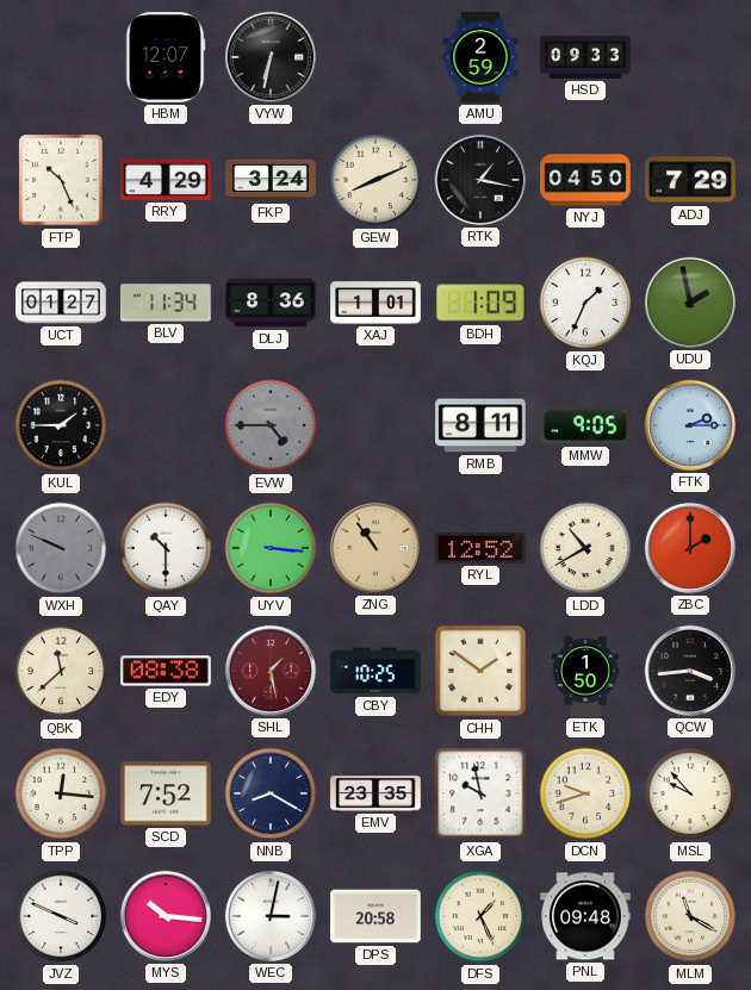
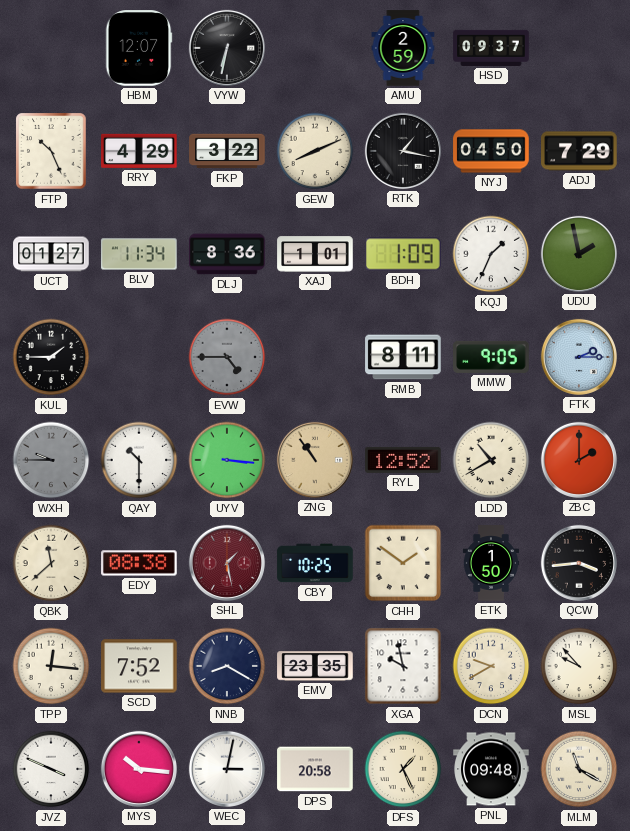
HSD: 09:33 -> 09:37 (491, 48)
FKP: 3:24 -> 3:22 (227, 151)
WXH: 9:49 -> 9:45 (51, 460)
DCN: 9:42 -> 9:40 (491, 666)
